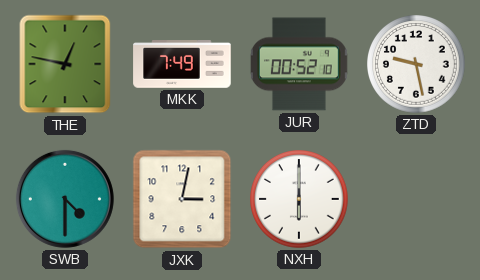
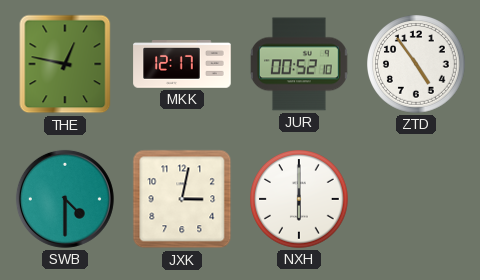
MKK: 7:49 -> 12:17 (182, 64)
ZTD: 9:28 -> 4:54 (417, 65)
